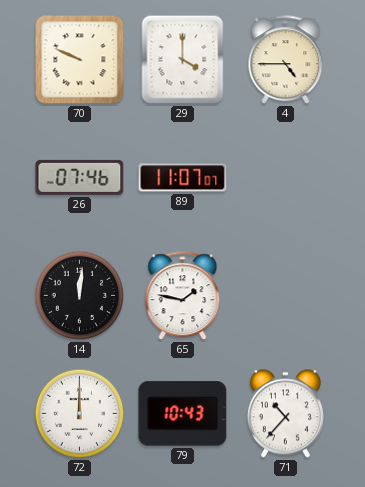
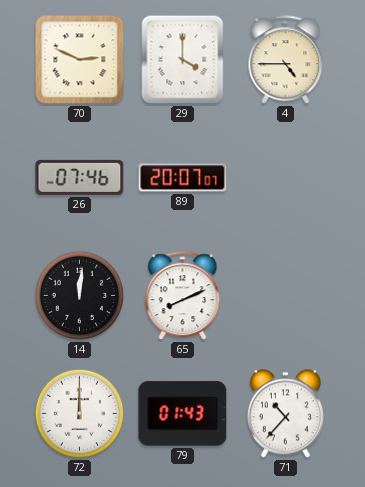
70: 9:49 -> 2:49 (80, 60)
89: 11:07 -> 20:07 (183, 178)
65: 1:47 -> 8:11 (183, 296)
79: 10:43 -> 01:43 (183, 414)
